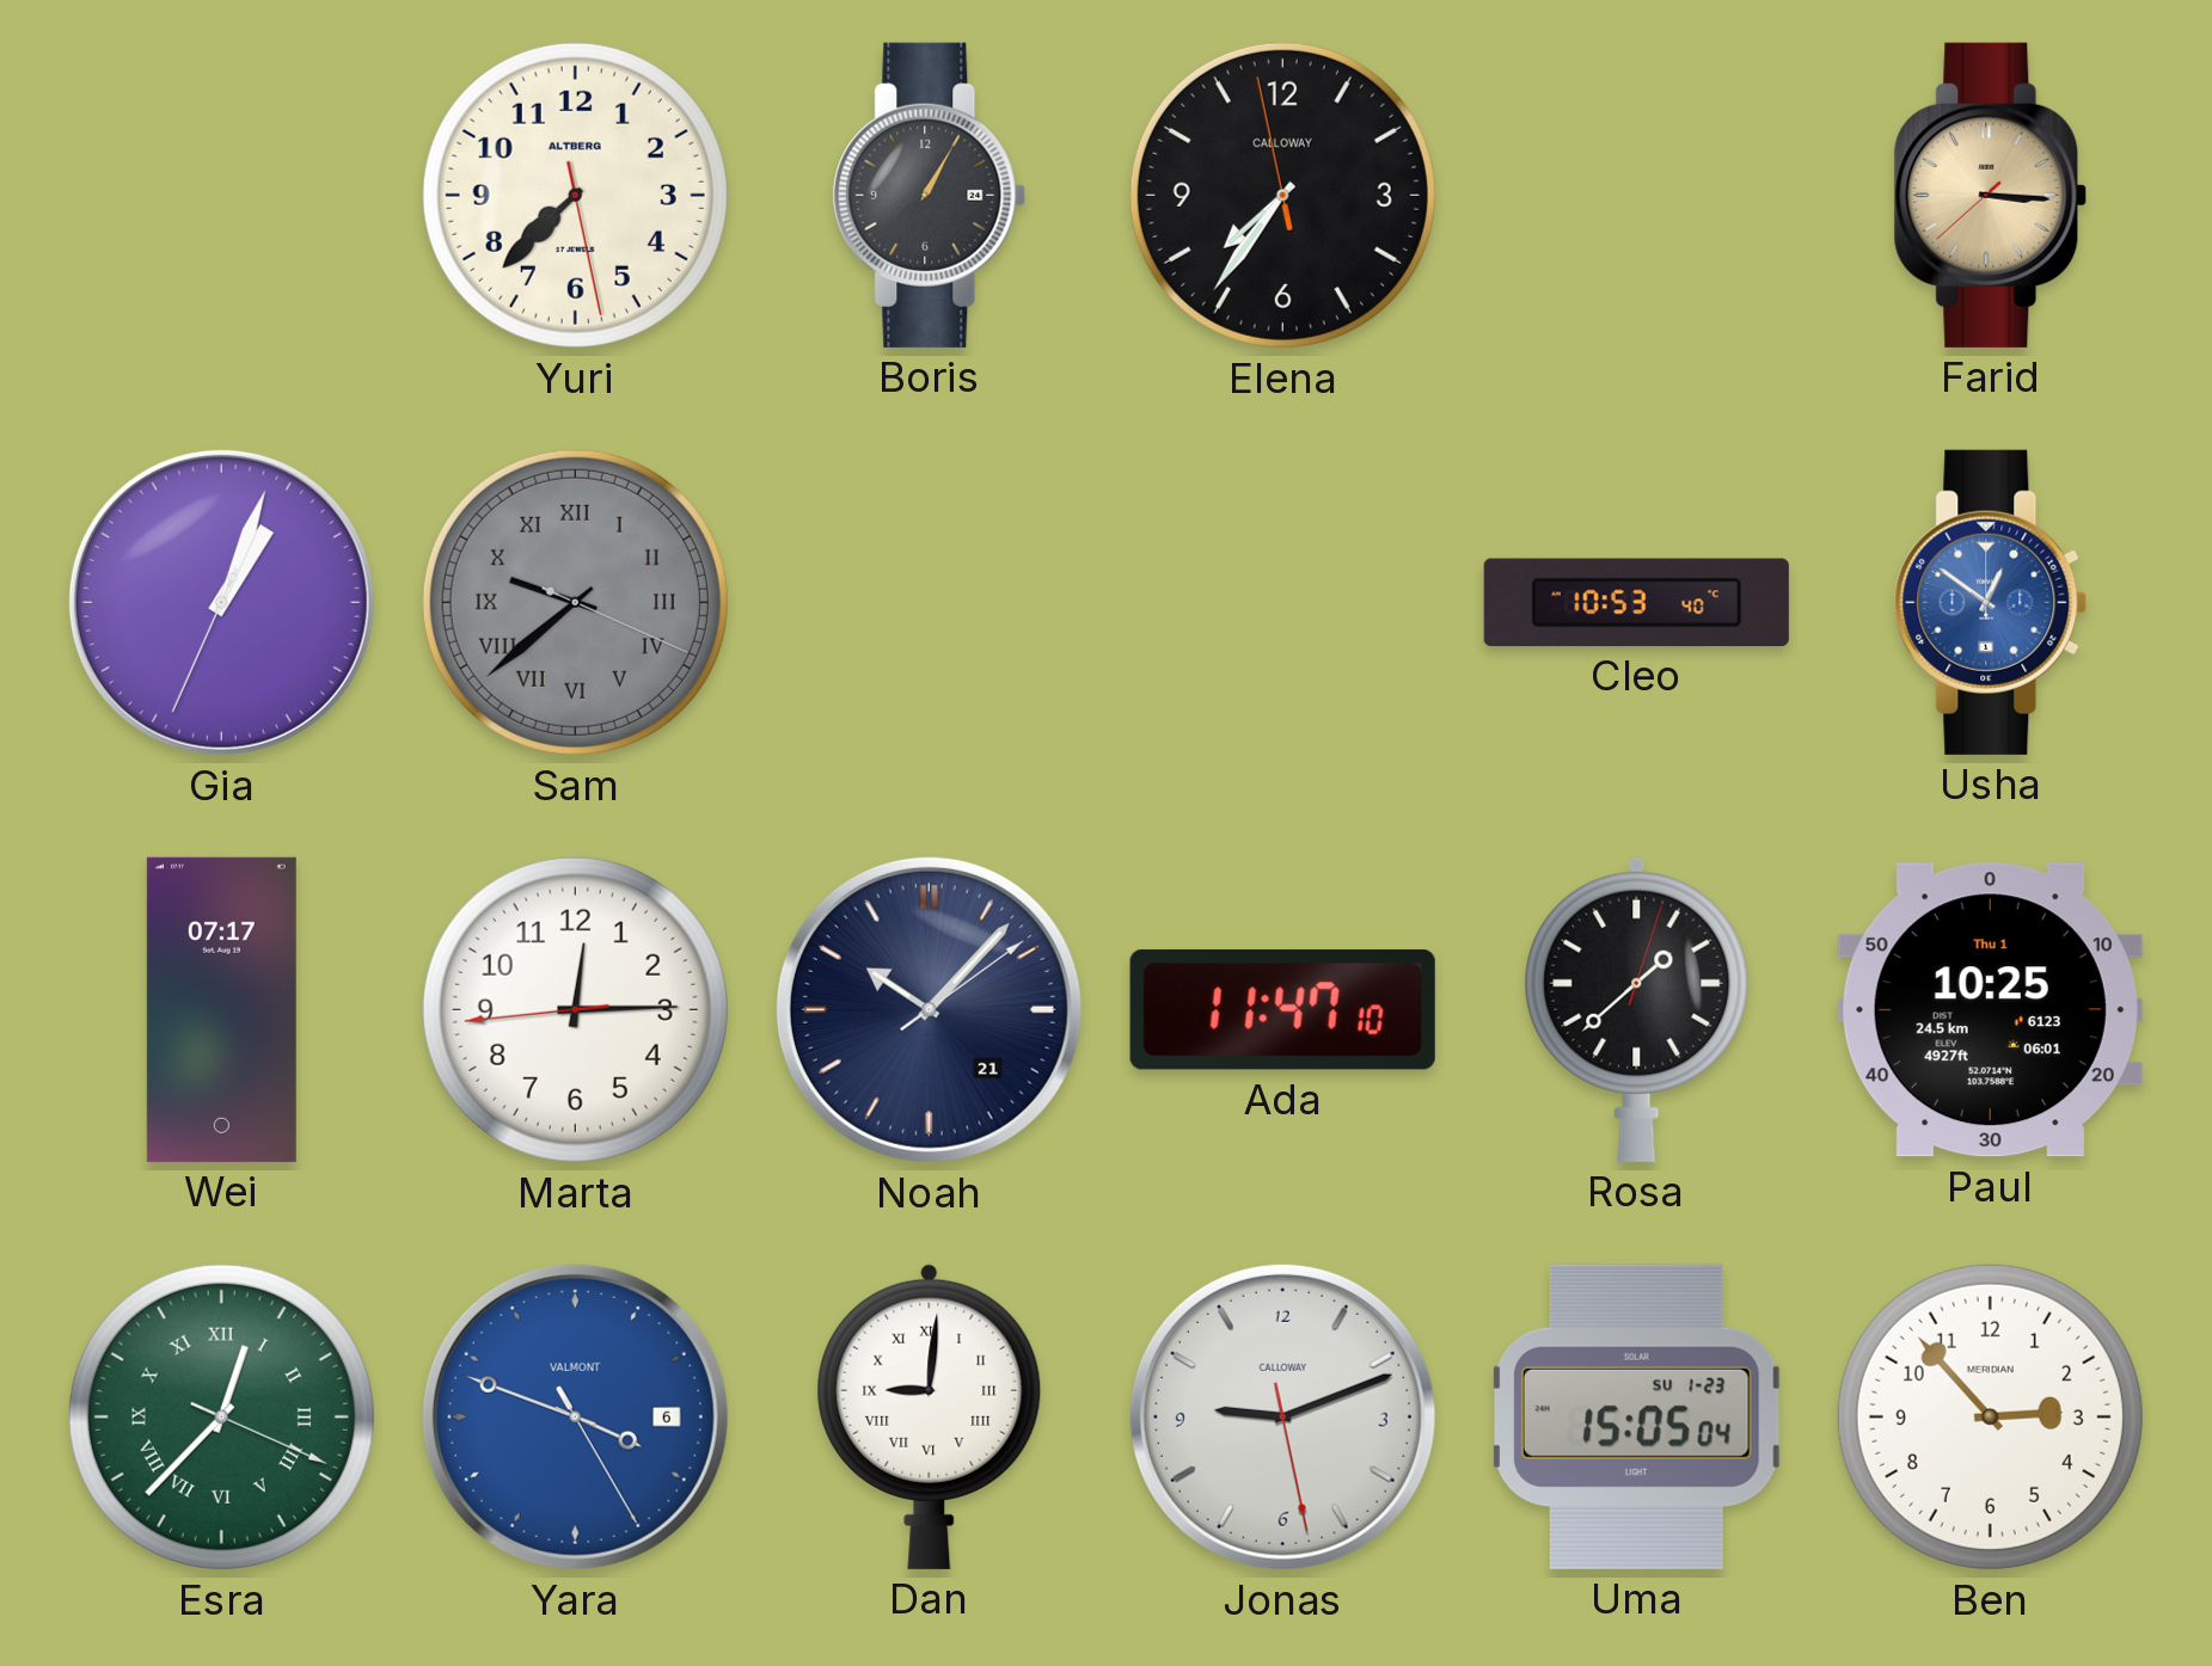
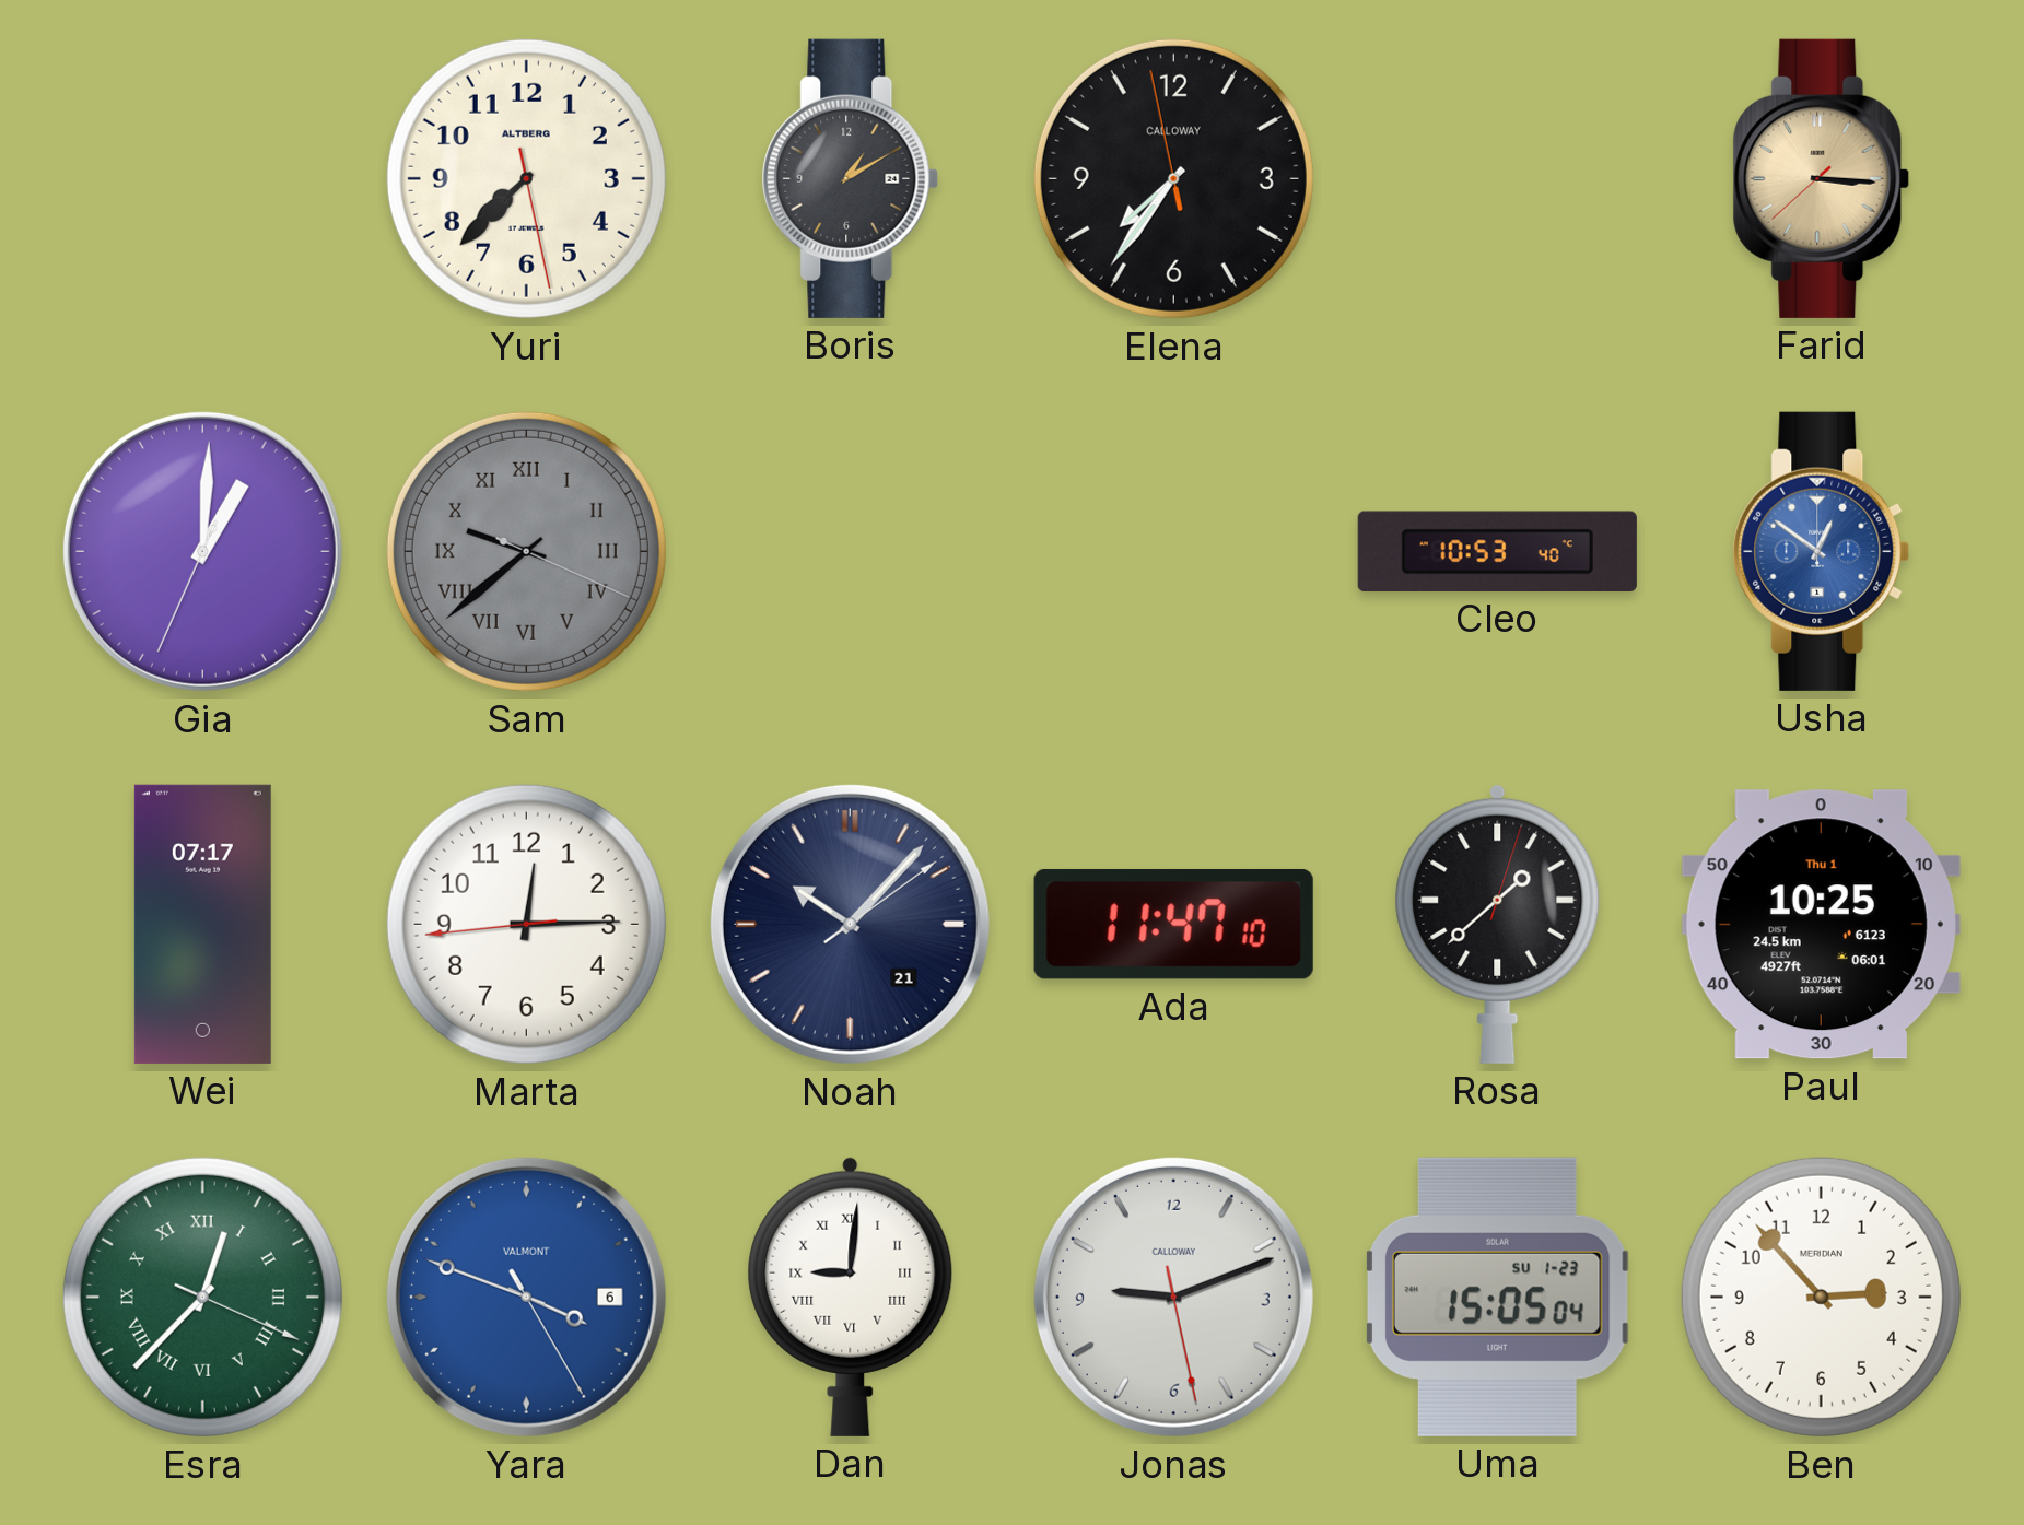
Boris: 1:05 -> 1:10 (851, 178)
Gia: 1:03 -> 1:00 (202, 551)
